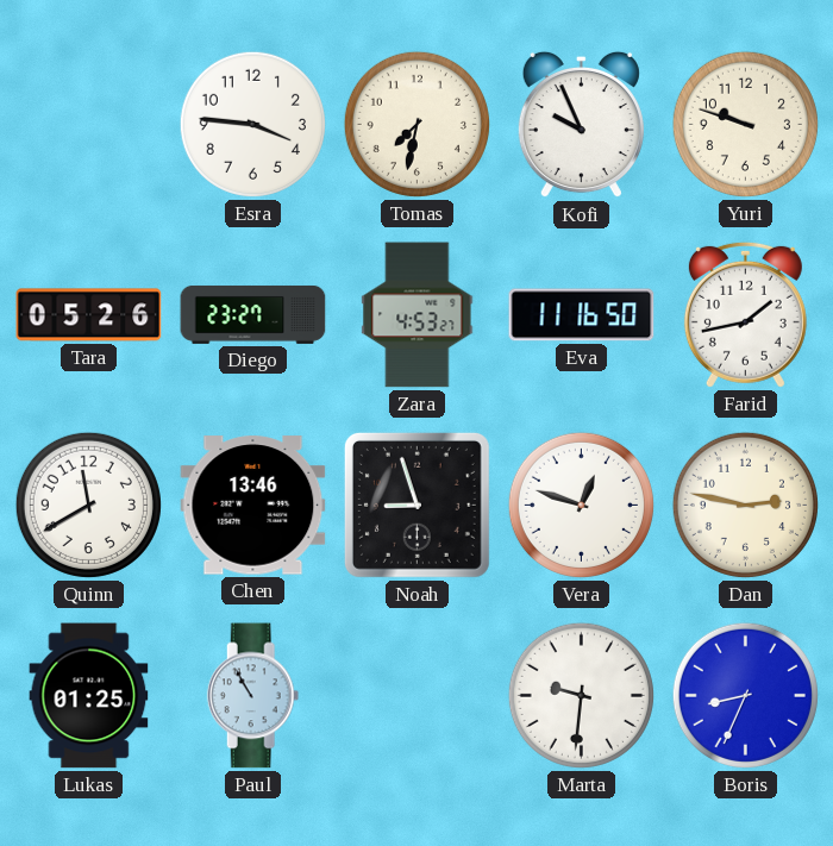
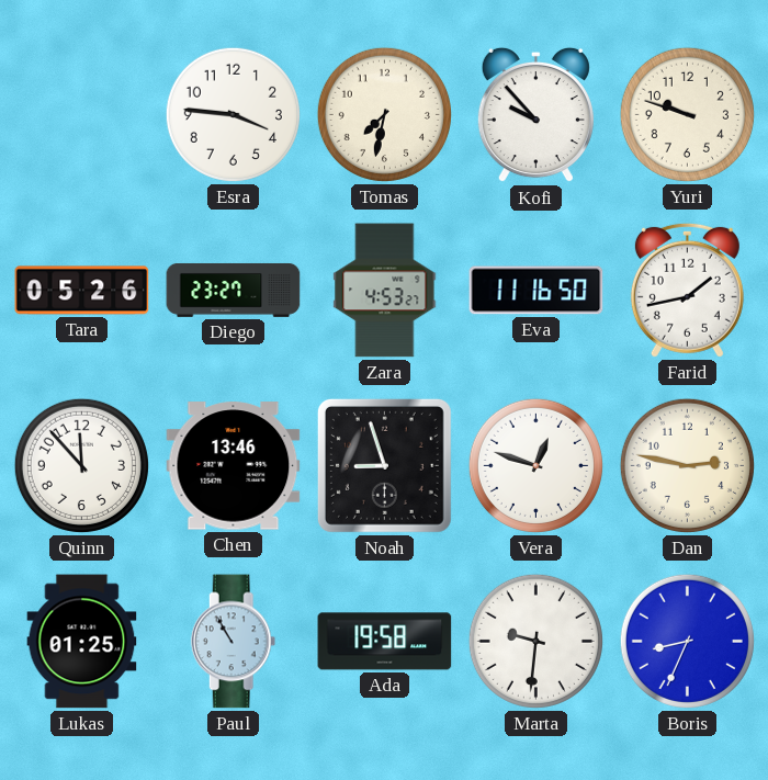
Kofi: 9:56 -> 9:53 (535, 115)
Quinn: 11:40 -> 11:53 (81, 465)
Ada: none -> 19:58 (385, 642)
